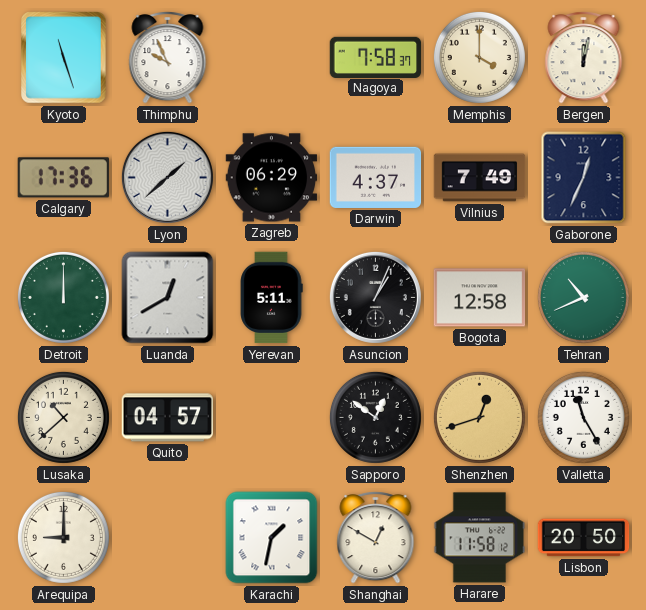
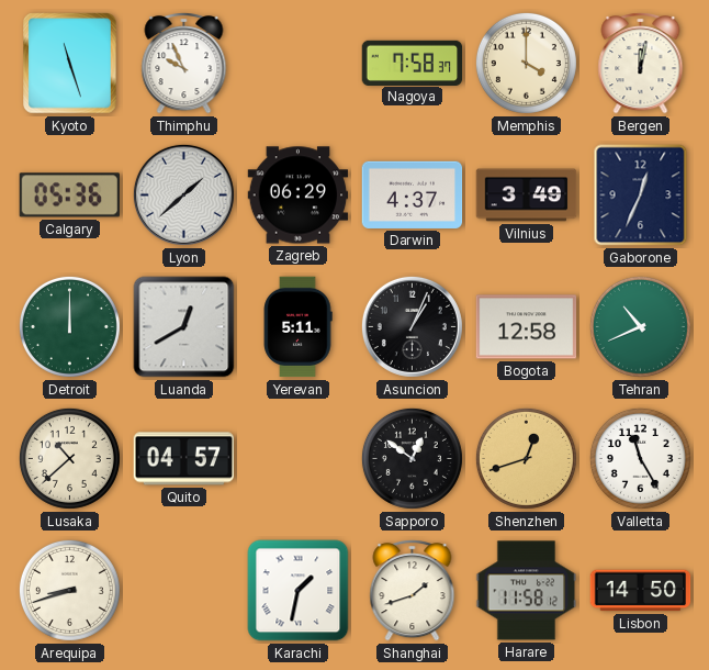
Calgary: 17:36 -> 05:36 (69, 196)
Vilnius: 7:49 -> 3:49 (527, 196)
Arequipa: 9:00 -> 8:42 (69, 590)
Shanghai: 12:50 -> 1:42 (413, 591)
Lisbon: 20:50 -> 14:50 (641, 591)
